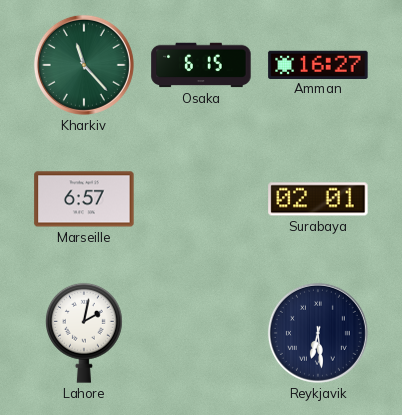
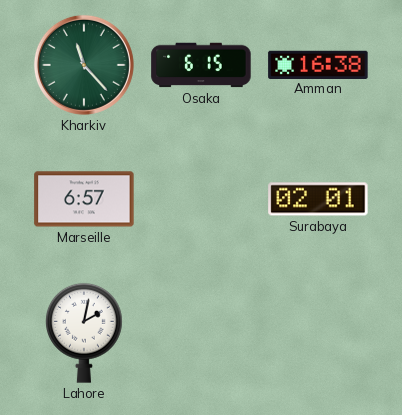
Amman: 16:27 -> 16:38 (318, 64)
Reykjavik: 6:29 -> none (318, 333)
